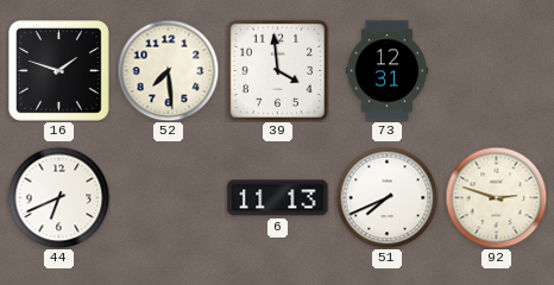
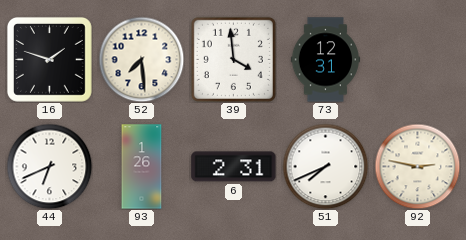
93: none -> 1:26 (142, 167)
6: 11:13 -> 2:31 (234, 167)
92: 2:48 -> 2:47 (417, 166)
